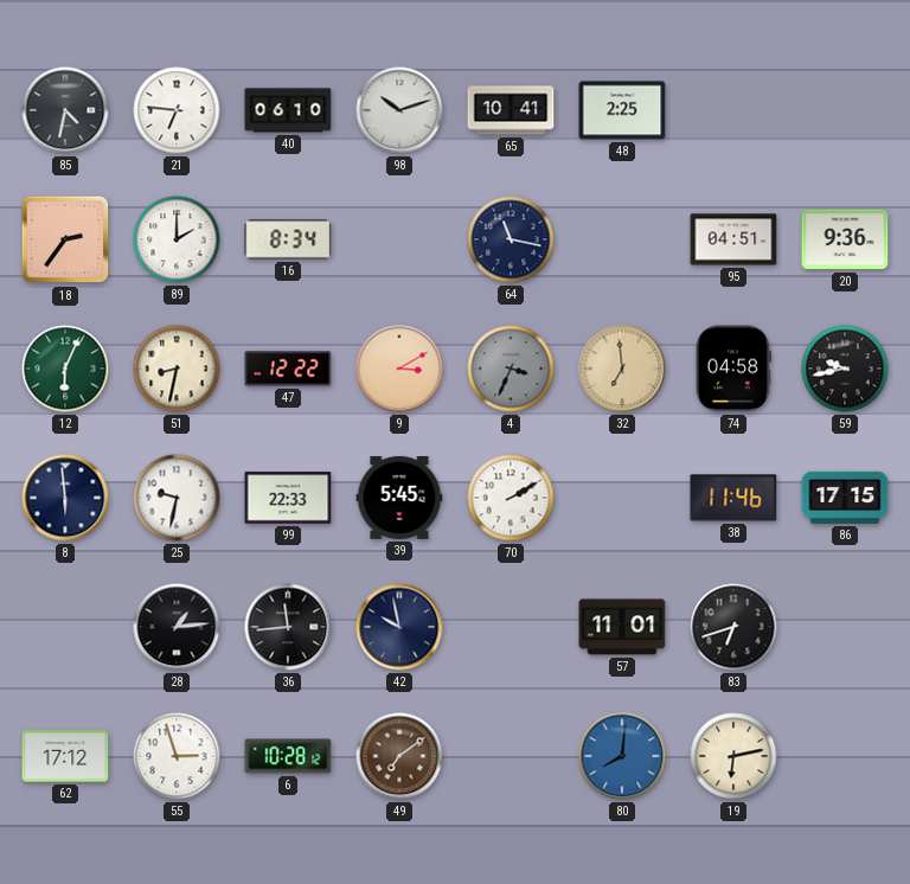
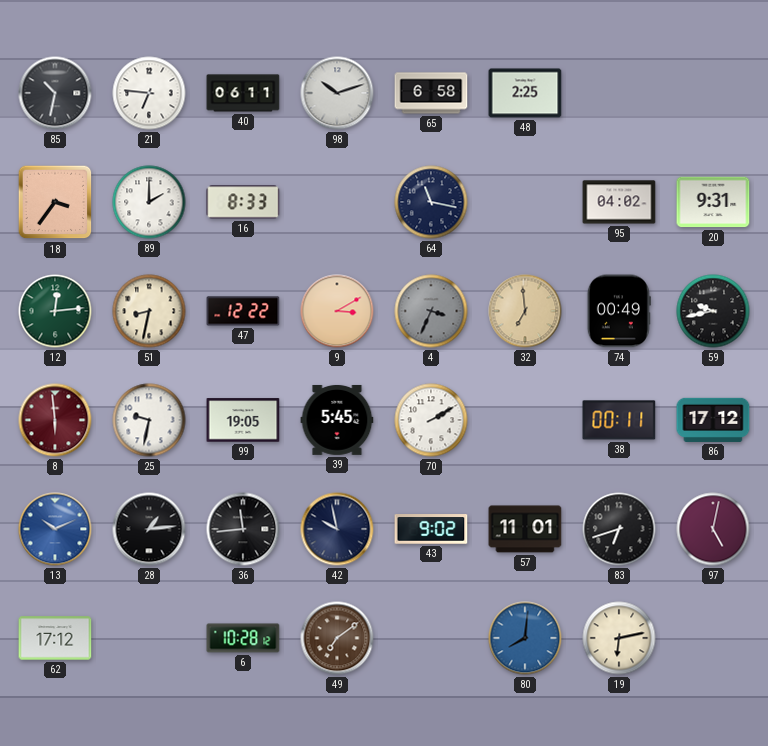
85: 4:32 -> 10:32 (55, 93)
40: 06:10 -> 06:11 (243, 93)
65: 10:41 -> 6:58 (431, 93)
18: 2:36 -> 3:36 (55, 202)
16: 8:34 -> 8:33 (243, 202)
95: 04:51 -> 04:02 (619, 202)
20: 9:36 -> 9:31 (713, 202)
12: 6:04 -> 12:14 (55, 311)
74: 04:58 -> 00:49 (619, 311)
8 dial: navy -> burgundy (55, 420)
99: 22:33 -> 19:05 (243, 420)
38: 11:46 -> 00:11 (619, 420)
86: 17:15 -> 17:12 (713, 420)
13: none -> 10:11 (55, 529)
43: none -> 9:02 (431, 529)
97: none -> 5:02 (713, 529)
55: 2:57 -> none (177, 756)
